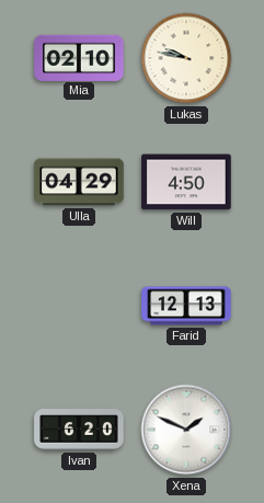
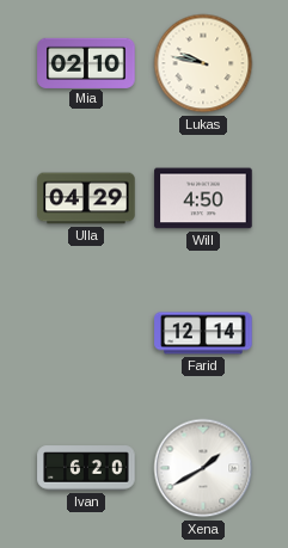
Farid: 12:13 -> 12:14 (203, 333)
Xena: 1:49 -> 1:40 (203, 468)
